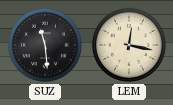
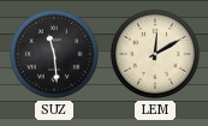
LEM: 12:17 -> 12:10 (155, 54)
